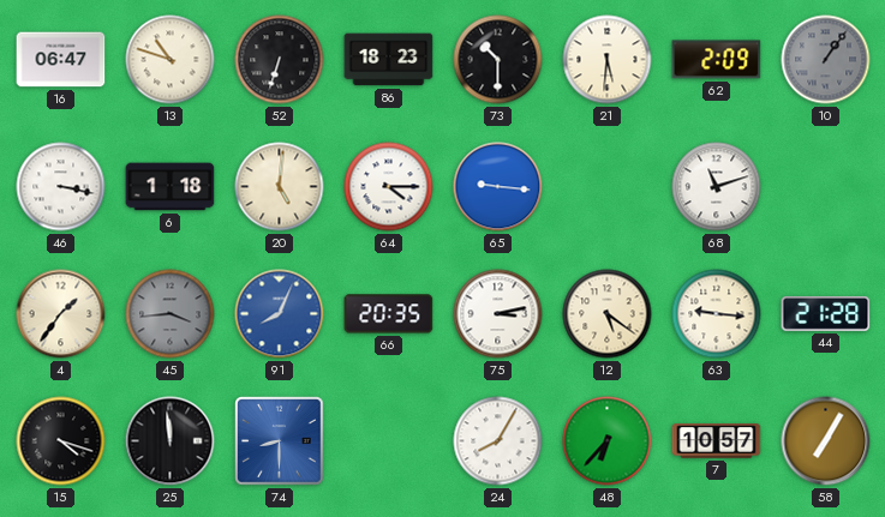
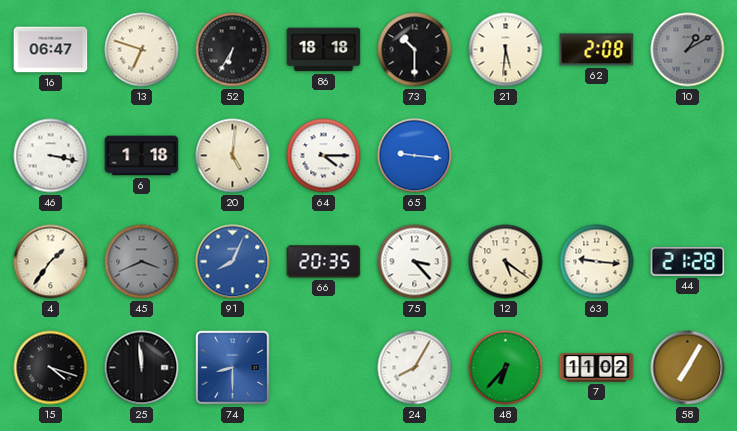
13: 10:48 -> 6:48 (142, 50)
52: 6:33 -> 6:35 (233, 50)
86: 18:23 -> 18:18 (324, 50)
62: 2:09 -> 2:08 (597, 50)
10: 1:06 -> 1:10 (688, 50)
68: 11:12 -> none (717, 187)
45: 3:44 -> 3:41 (142, 262)
75: 3:13 -> 3:23 (415, 262)
7: 10:57 -> 11:02 (597, 368)
